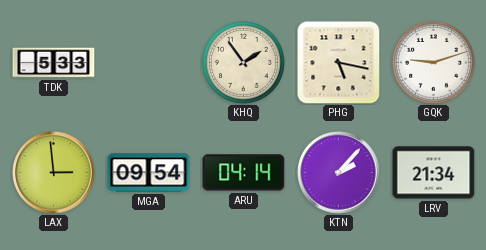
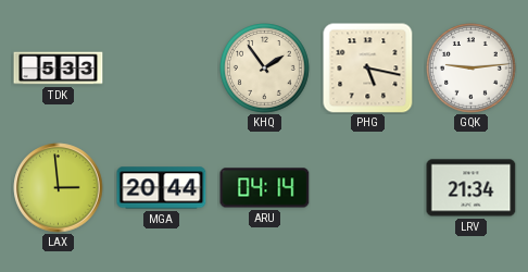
GQK: 9:12 -> 9:14 (472, 69)
MGA: 09:54 -> 20:44 (162, 188)
KTN: 2:07 -> none (339, 173)
